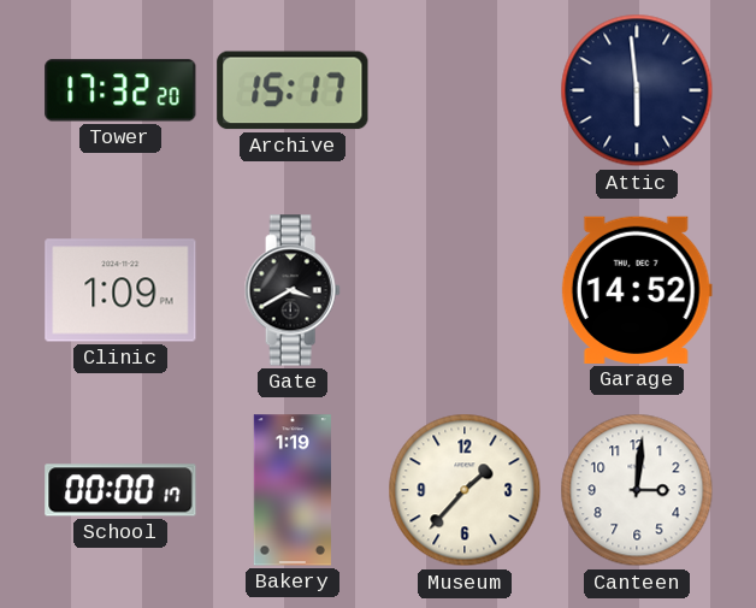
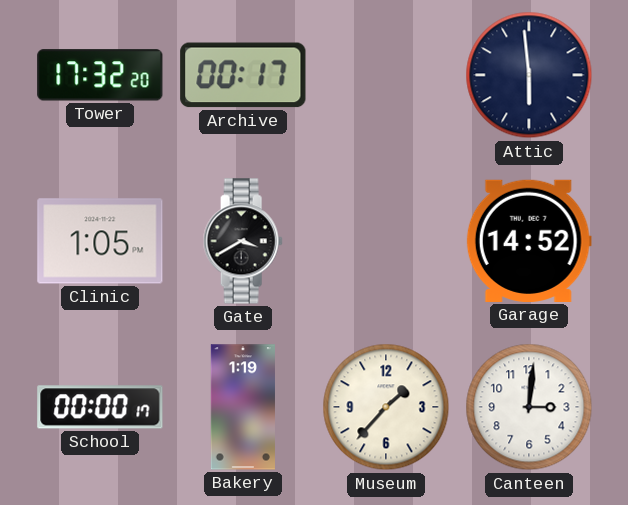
Archive: 15:17 -> 00:17 (243, 75)
Clinic: 1:09 -> 1:05 (100, 241)
